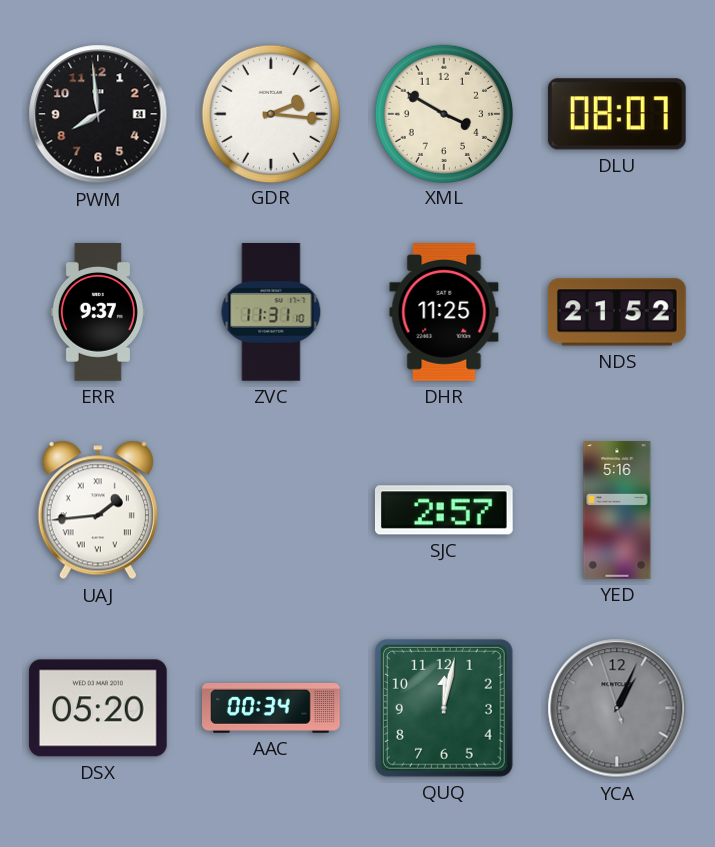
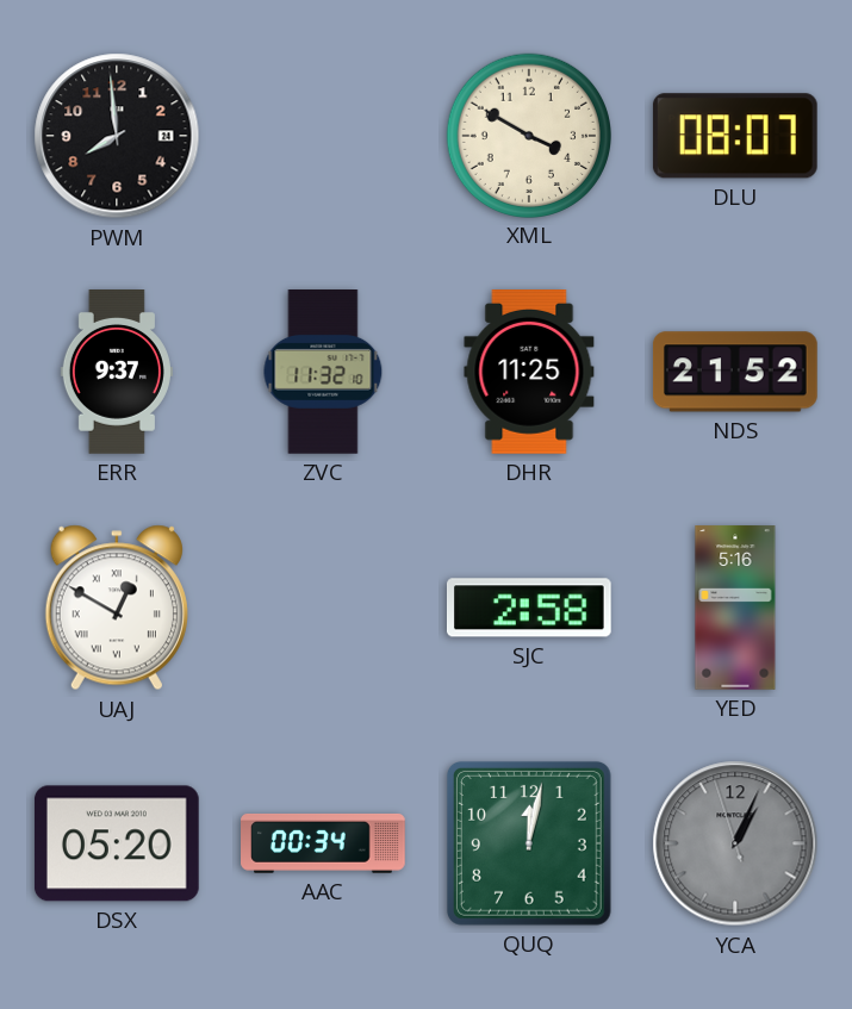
GDR: 2:16 -> none (270, 113)
ZVC: 11:31 -> 11:32 (323, 373)
UAJ: 1:44 -> 12:50 (117, 608)
SJC: 2:57 -> 2:58 (529, 608)
